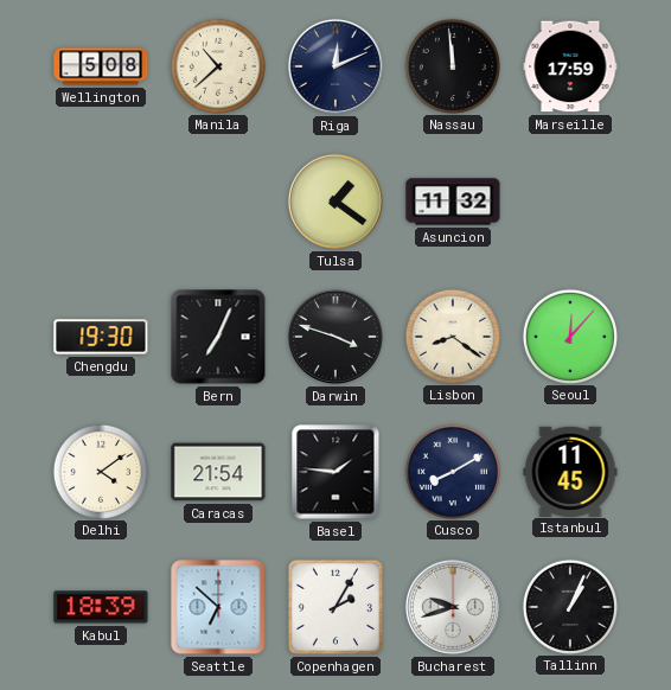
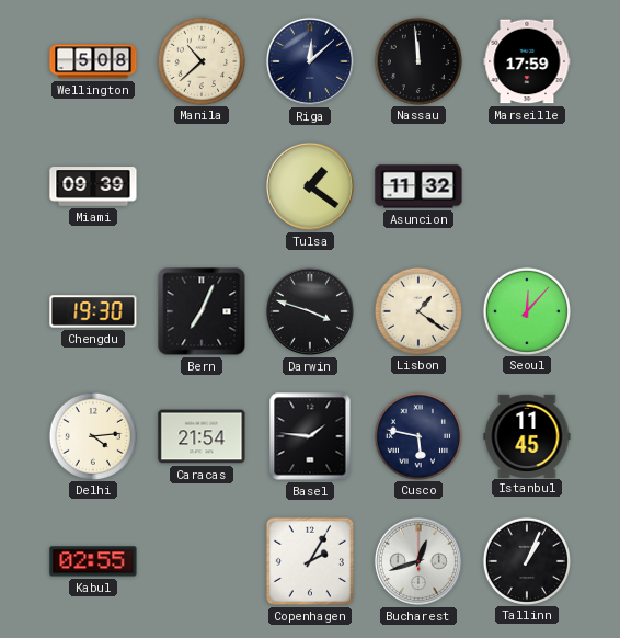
Riga: 12:11 -> 12:08 (310, 61)
Miami: none -> 09:39 (93, 186)
Lisbon: 8:21 -> 1:21 (417, 310)
Delhi: 4:09 -> 4:14 (92, 435)
Cusco: 8:10 -> 5:47 (417, 435)
Kabul: 18:39 -> 02:55 (93, 561)
Seattle: 6:52 -> none (218, 607)
Bucharest: 9:42 -> 12:42 (418, 561)
